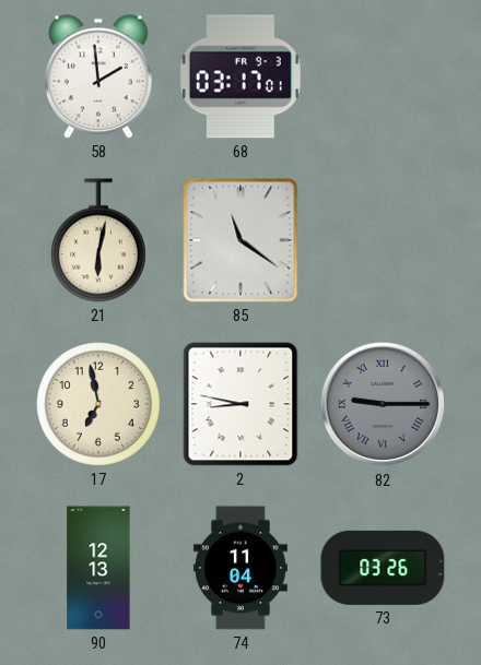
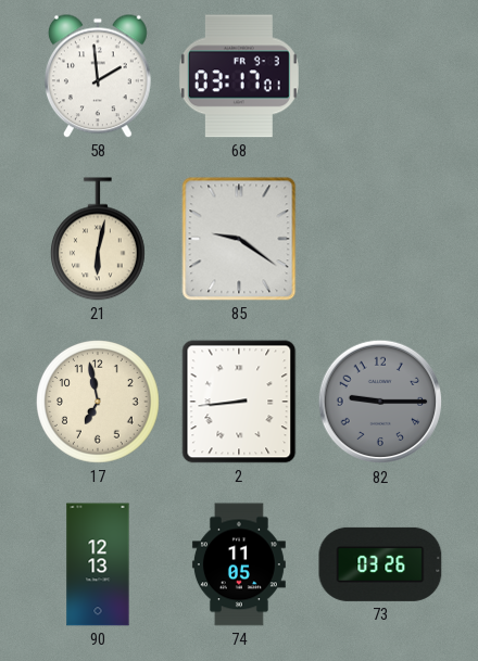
85: 11:21 -> 9:21 (239, 239)
2: 8:47 -> 8:44 (239, 402)
82 numerals: Roman -> Arabic (380, 402)
74: 11:04 -> 11:05 (239, 564)
